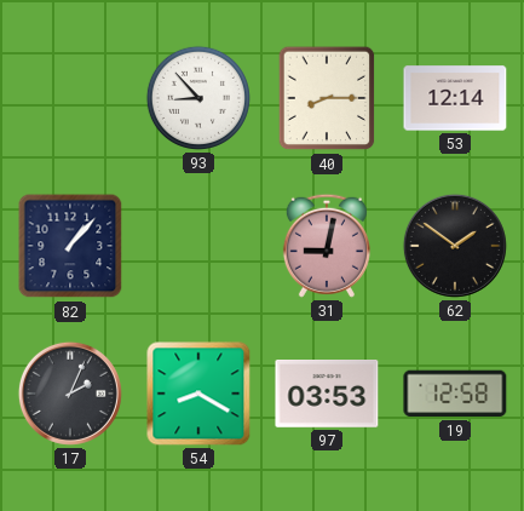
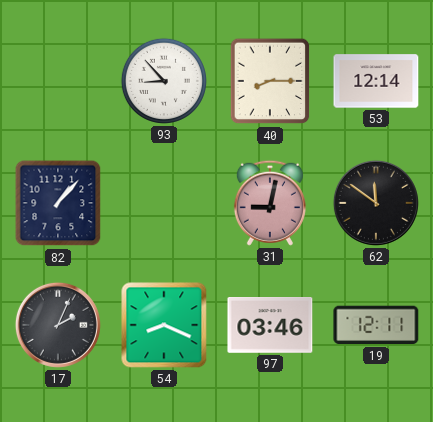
62: 1:51 -> 11:51 (376, 203)
54: 8:20 -> 8:19 (164, 325)
97: 03:53 -> 03:46 (270, 326)
19: 12:58 -> 12:11 (376, 325)
